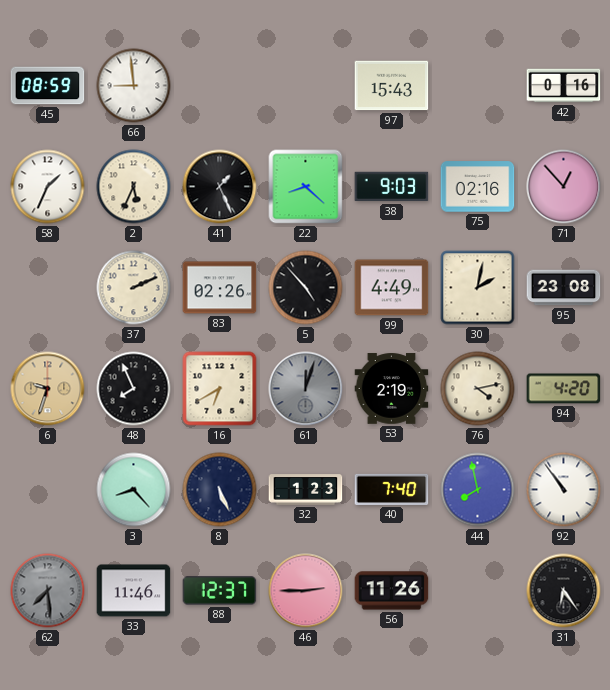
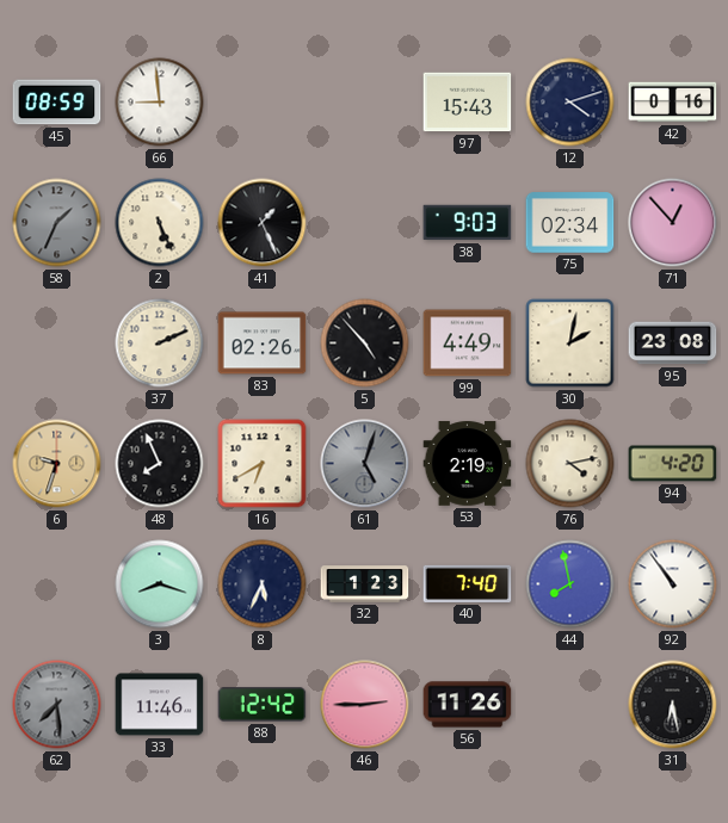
12: none -> 4:12 (570, 103)
58 dial: white -> grey (57, 223)
2: 5:34 -> 5:26 (160, 223)
22: 8:22 -> none (306, 187)
75: 02:16 -> 02:34 (570, 223)
61: 12:03 -> 5:03 (365, 464)
3: 8:23 -> 8:18 (160, 584)
8: 5:26 -> 5:34 (263, 584)
88: 12:37 -> 12:42 (263, 705)
31: 6:24 -> 6:28 (673, 705)
